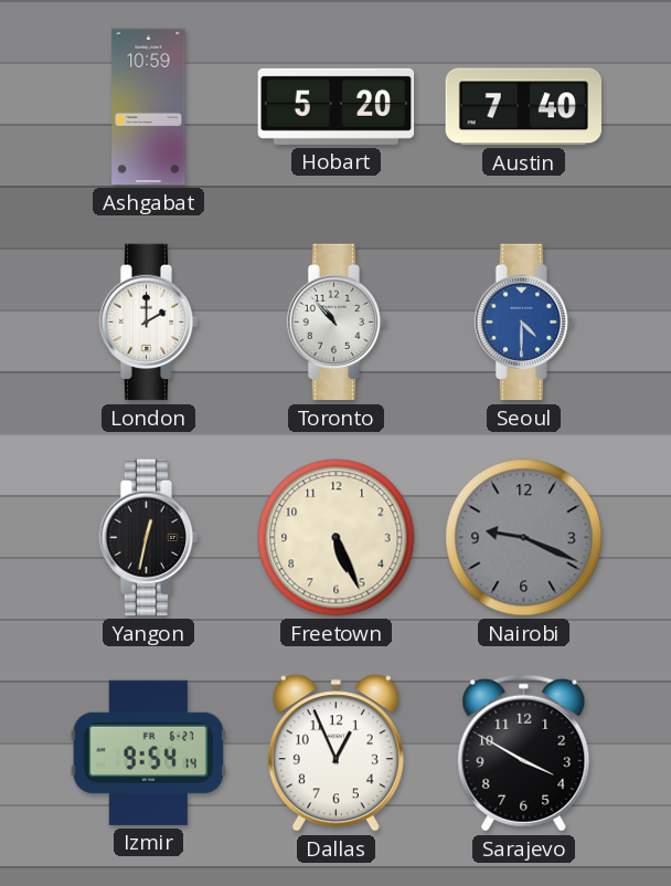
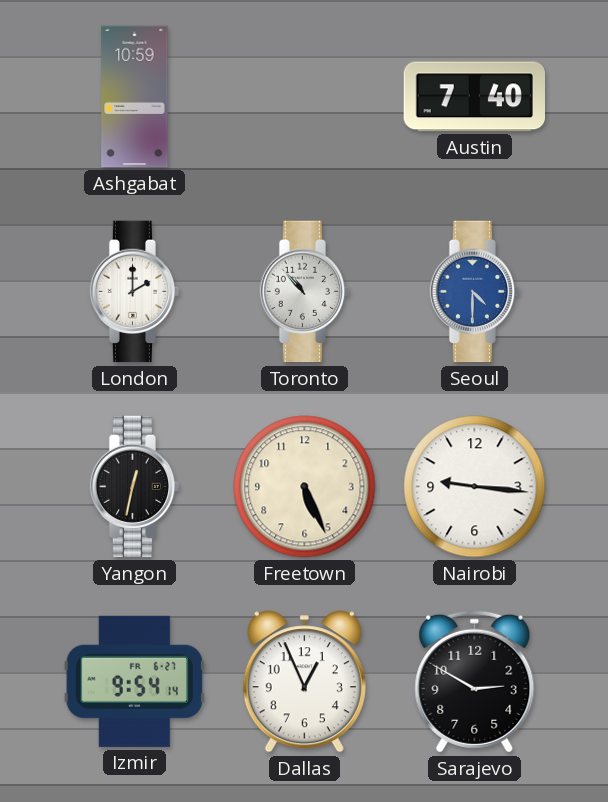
Hobart: 5:20 -> none (337, 106)
Nairobi: 9:19 -> 9:16 (475, 487)
Nairobi dial: grey -> white (475, 487)
Sarajevo: 3:50 -> 2:50 (475, 681)
